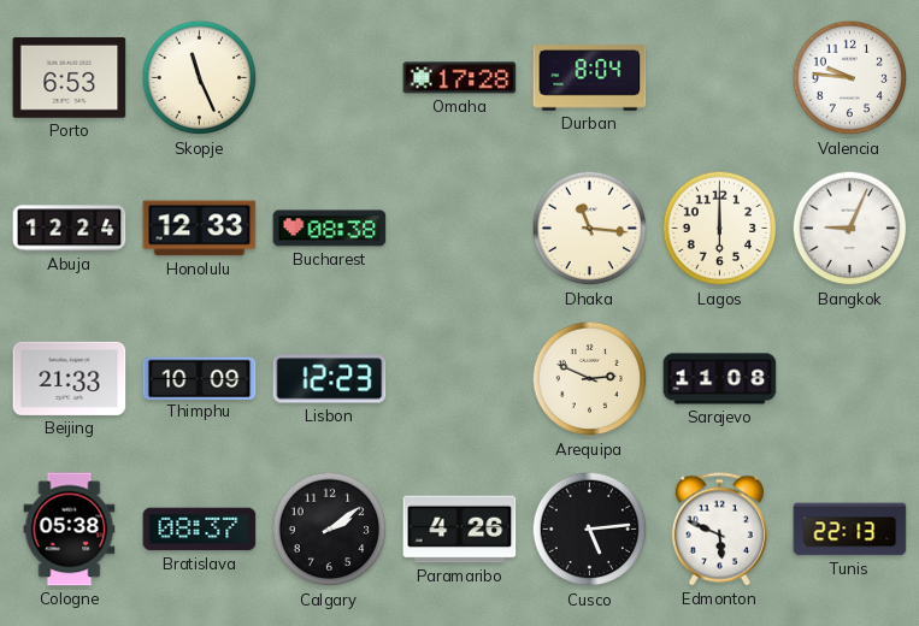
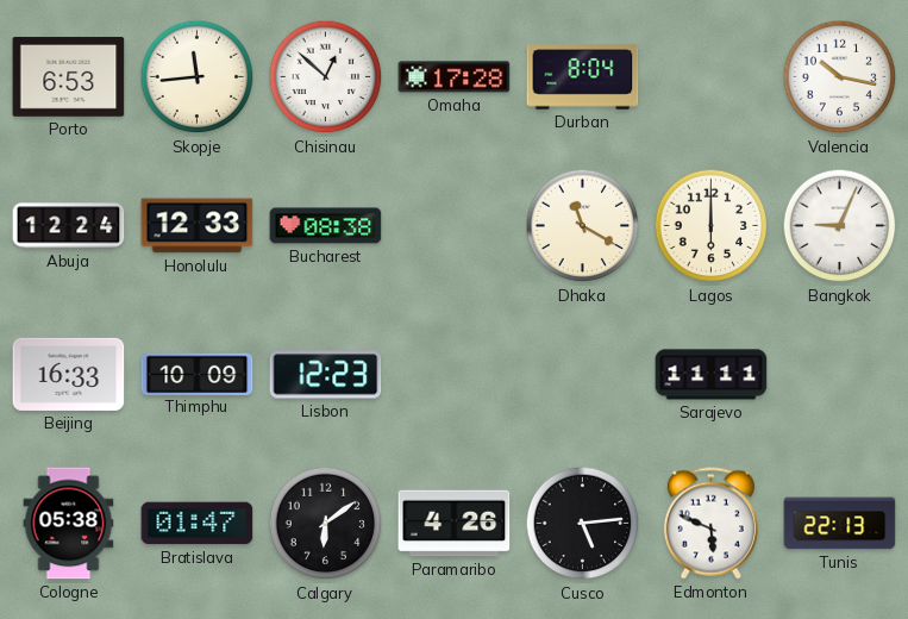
Skopje: 11:26 -> 11:44 (198, 77)
Chisinau: none -> 12:52 (326, 77)
Valencia: 9:46 -> 10:17 (840, 77)
Dhaka: 11:16 -> 11:20 (583, 226)
Beijing: 21:33 -> 16:33 (69, 374)
Arequipa: 2:49 -> none (590, 379)
Sarajevo: 11:08 -> 11:11 (712, 375)
Bratislava: 08:37 -> 01:47 (198, 524)
Calgary: 2:09 -> 6:09 (326, 524)
